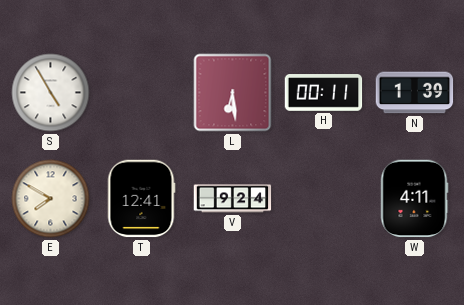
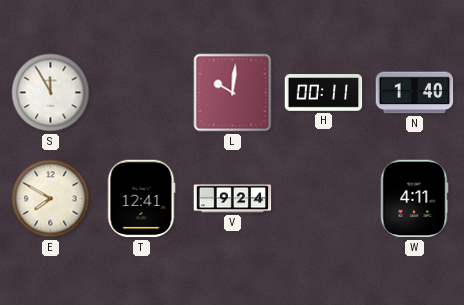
S: 4:55 -> 11:55 (51, 93)
L: 6:29 -> 10:01 (233, 93)
N: 1:39 -> 1:40 (415, 93)
